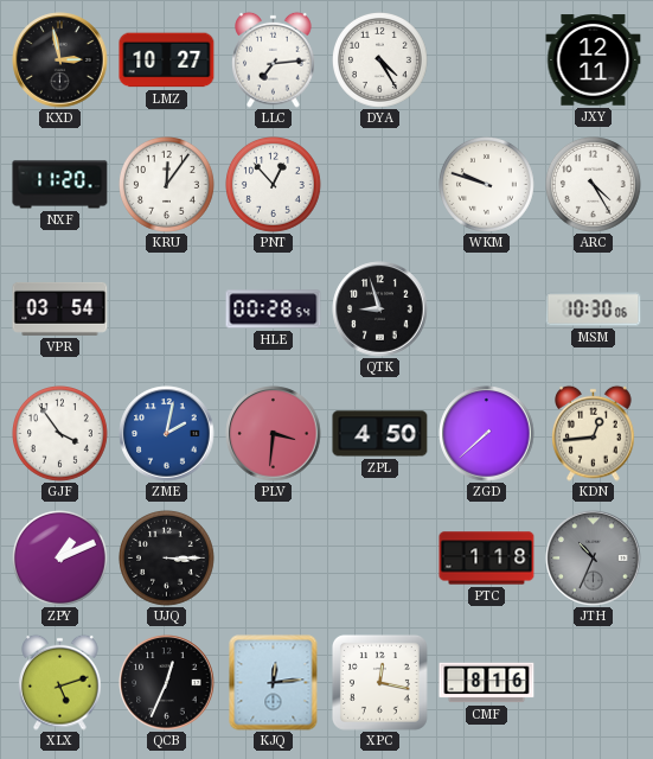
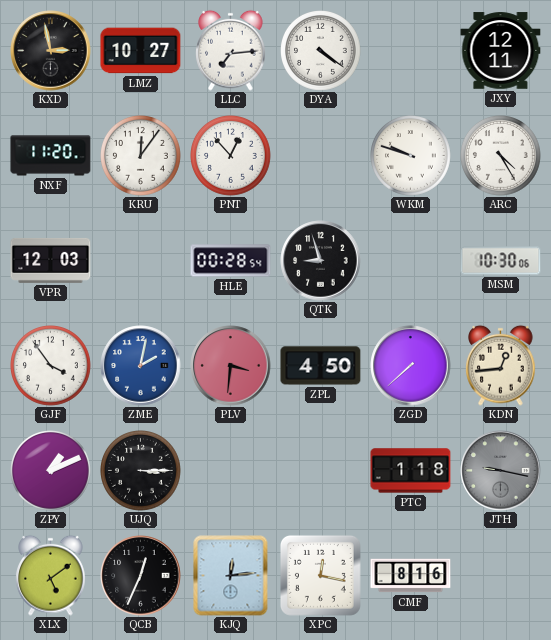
DYA: 4:25 -> 4:21 (321, 51)
VPR: 03:54 -> 12:03 (51, 260)
JTH: 10:34 -> 9:17 (501, 471)
XLX: 5:12 -> 5:09 (51, 575)
